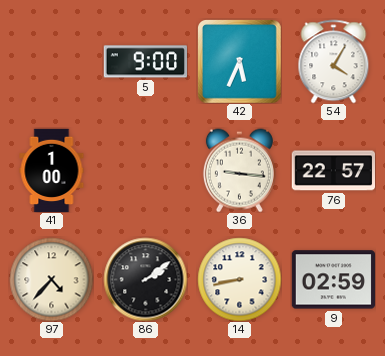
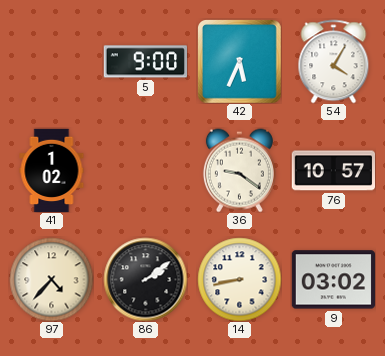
41: 1:00 -> 1:02 (52, 170)
36: 9:16 -> 9:21 (239, 170)
76: 22:57 -> 10:57 (333, 171)
9: 02:59 -> 03:02 (333, 280)
